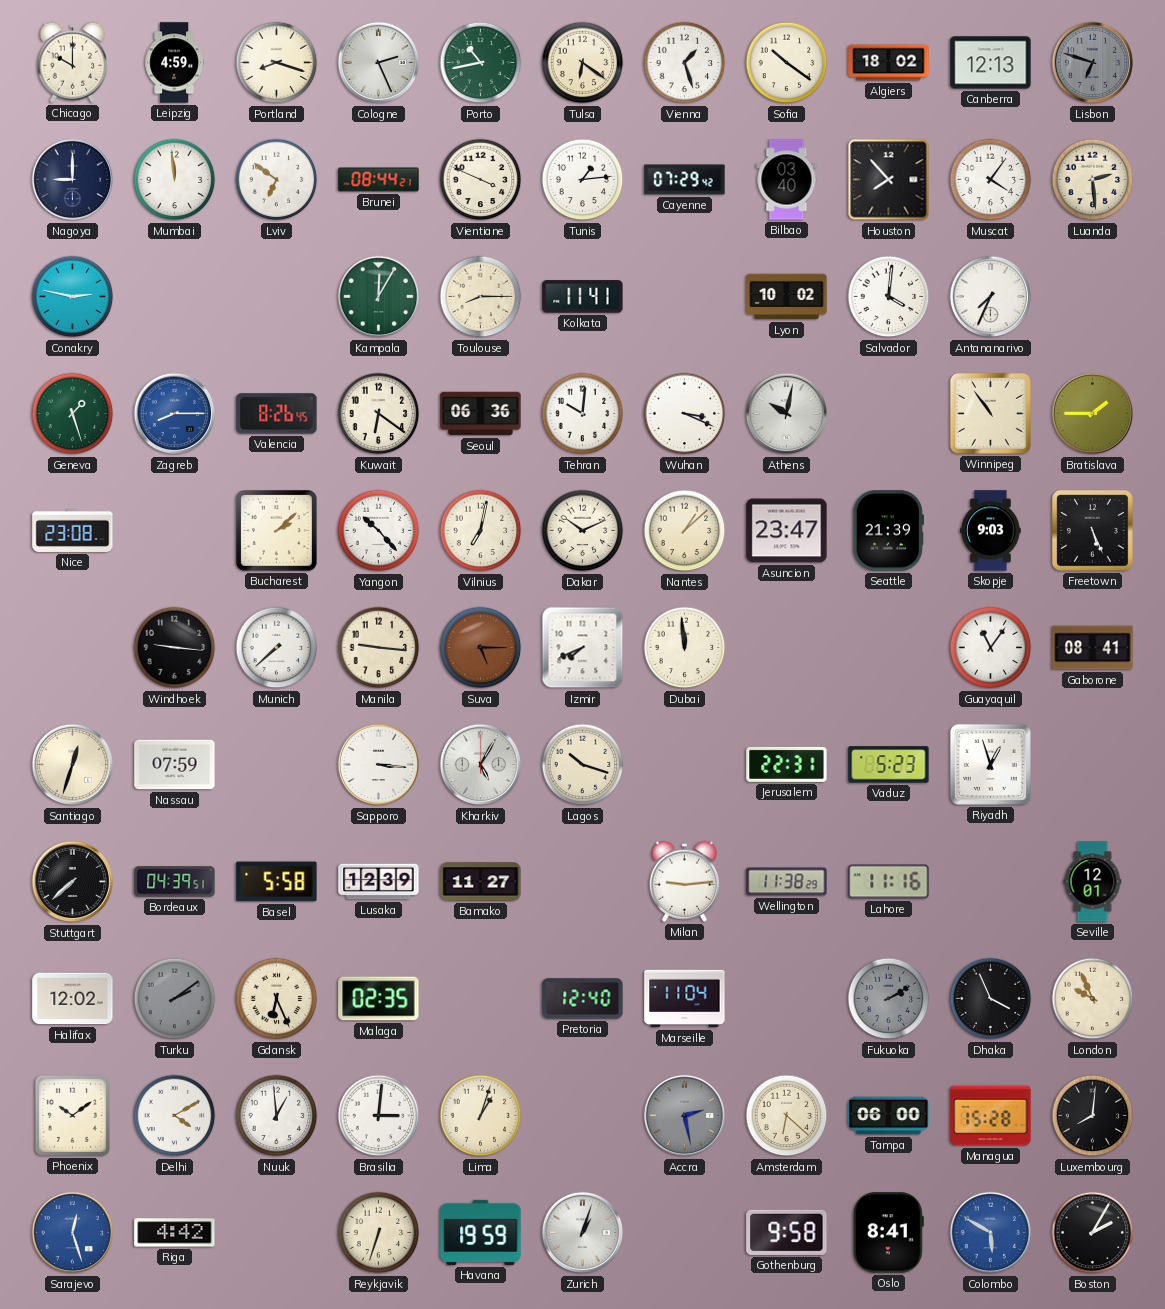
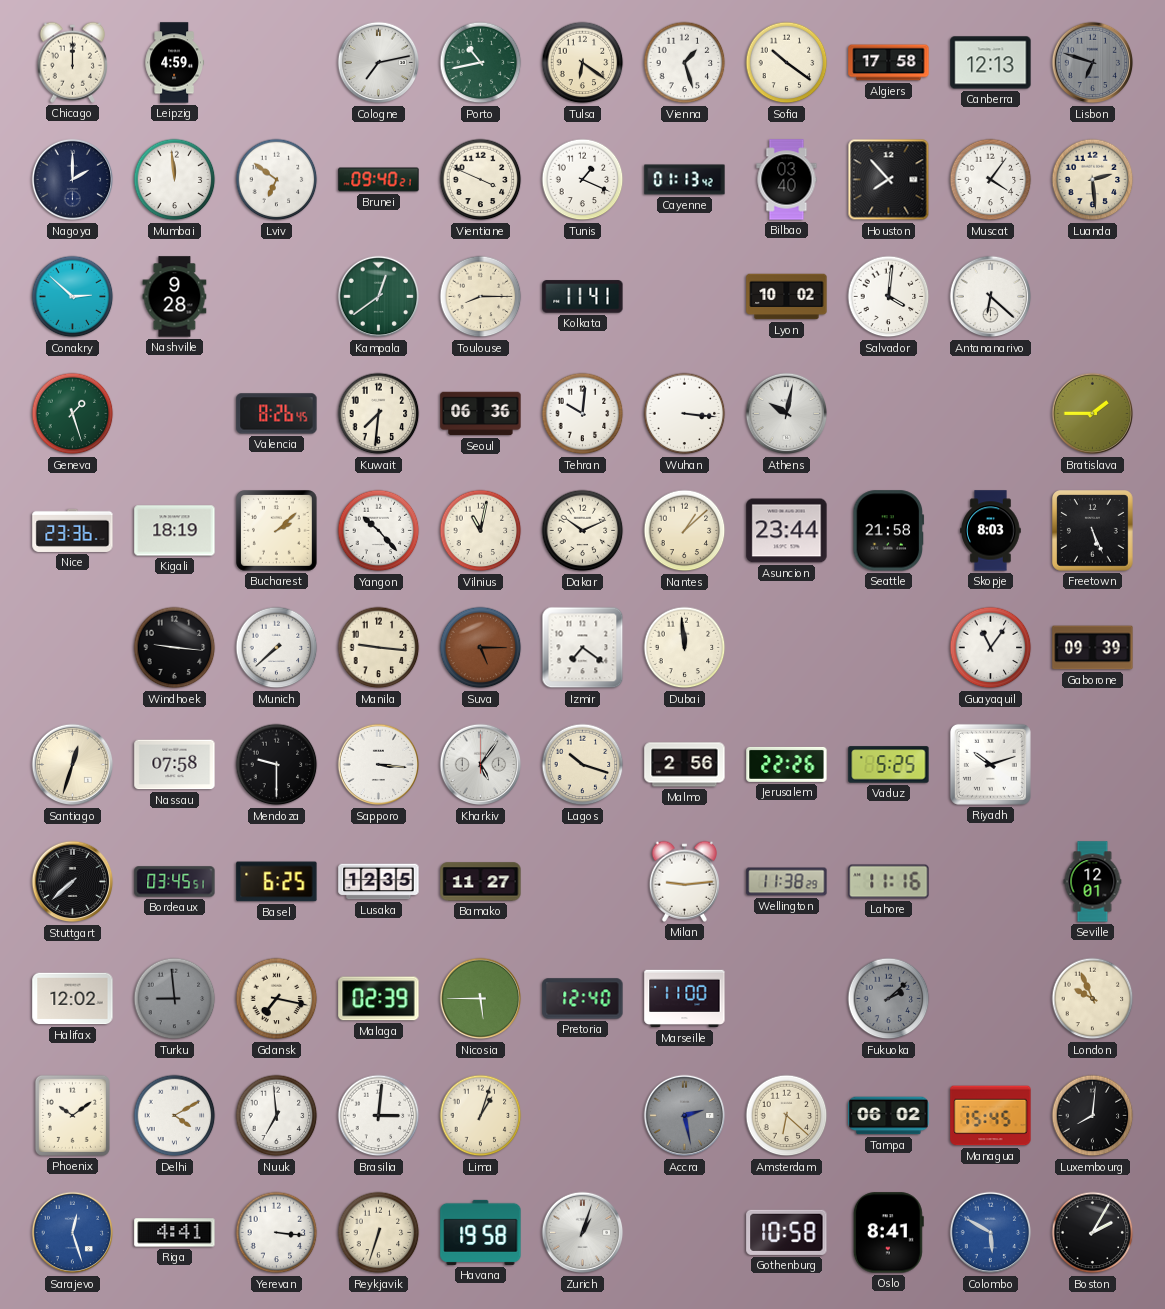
Chicago: 10:00 -> 12:00 (73, 62)
Portland: 8:18 -> none (277, 63)
Cologne: 2:26 -> 7:13 (379, 63)
Algiers: 18:02 -> 17:58 (889, 63)
Nagoya: 9:00 -> 2:00 (73, 180)
Brunei: 08:44 -> 09:40 (379, 180)
Tunis: 1:14 -> 1:19 (583, 180)
Cayenne: 07:29 -> 01:13 (685, 180)
Conakry: 2:47 -> 2:52 (73, 297)
Nashville: none -> 9:28 (175, 297)
Kampala: 12:05 -> 12:39 (379, 297)
Antananarivo: 7:34 -> 6:22 (991, 297)
Zagreb: 8:15 -> none (175, 414)
Kuwait: 6:21 -> 7:31 (379, 414)
Wuhan: 3:19 -> 3:16 (685, 414)
Winnipeg: 10:54 -> none (990, 413)
Nice: 23:08 -> 23:36 (73, 530)
Kigali: none -> 18:19 (175, 531)
Vilnius: 7:02 -> 11:02 (481, 531)
Asuncion: 23:47 -> 23:44 (787, 531)
Seattle: 21:39 -> 21:58 (889, 531)
Skopje: 9:03 -> 8:03 (991, 531)
Izmir: 7:41 -> 7:21 (583, 648)
Gaborone: 08:41 -> 09:39 (1093, 648)
Nassau: 07:59 -> 07:58 (175, 765)
Mendoza: none -> 9:30 (277, 765)
Kharkiv: 5:05 -> 5:06 (481, 765)
Malmo: none -> 2:56 (685, 765)
Jerusalem: 22:31 -> 22:26 (787, 764)
Vaduz: 5:23 -> 5:25 (889, 765)
Riyadh: 12:57 -> 10:12 (990, 764)
Bordeaux: 04:39 -> 03:45 (175, 882)
Basel: 5:58 -> 6:25 (277, 882)
Lusaka: 12:39 -> 12:35 (379, 882)
Turku: 2:09 -> 8:59 (175, 999)
Gdansk: 6:26 -> 7:17 (277, 999)
Malaga: 02:35 -> 02:39 (379, 999)
Nicosia: none -> 5:45 (481, 999)
Marseille: 11:04 -> 11:00 (685, 999)
Fukuoka: 2:10 -> 2:08 (889, 999)
Dhaka: 3:56 -> none (991, 999)
Nuuk: 12:59 -> 6:59 (277, 1116)
Tampa: 06:00 -> 06:02 (889, 1116)
Managua: 15:28 -> 15:45 (991, 1116)
Riga: 4:42 -> 4:41 (175, 1233)
Yerevan: none -> 3:16 (277, 1233)
Havana: 19:59 -> 19:58 (481, 1232)
Gothenburg: 9:58 -> 10:58 (787, 1232)
